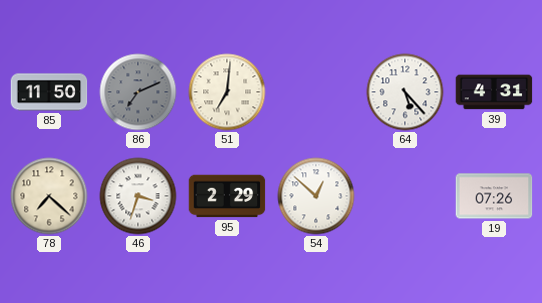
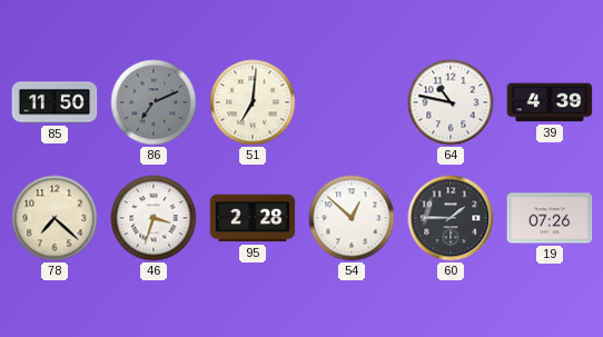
64: 5:23 -> 10:47 (451, 102)
39: 4:31 -> 4:39 (550, 102)
95: 2:29 -> 2:28 (253, 218)
60: none -> 1:45 (451, 218)
